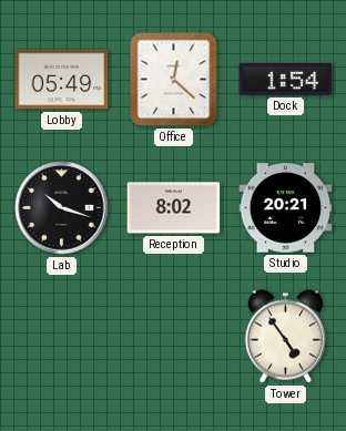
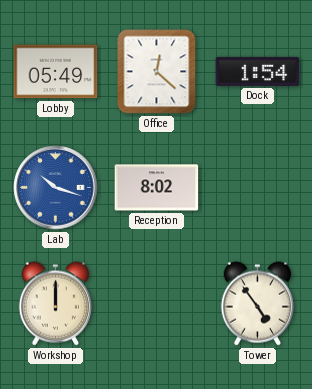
Lab dial: black -> blue (56, 188)
Studio: 20:21 -> none (286, 208)
Workshop: none -> 12:00 (55, 304)
